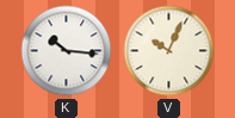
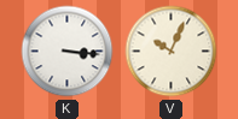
K: 10:16 -> 3:16 (68, 52)
